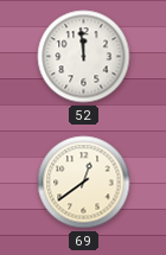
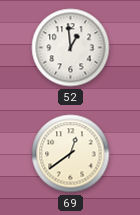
52: 11:59 -> 12:59 (71, 48)
